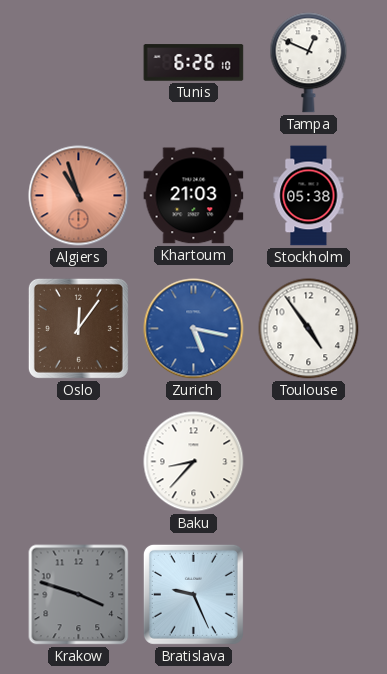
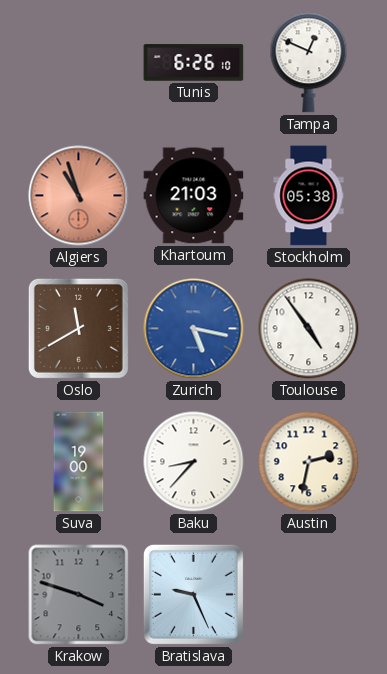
Oslo: 12:06 -> 11:40 (78, 328)
Suva: none -> 19:00 (79, 462)
Austin: none -> 2:32 (309, 462)
